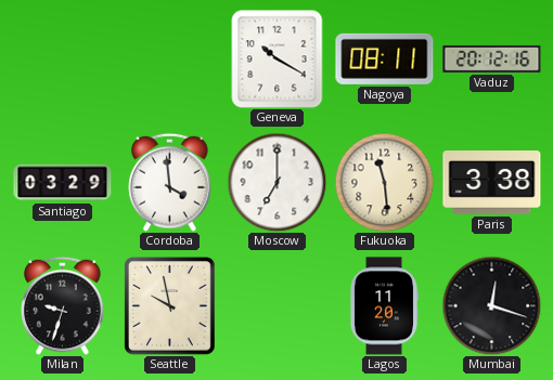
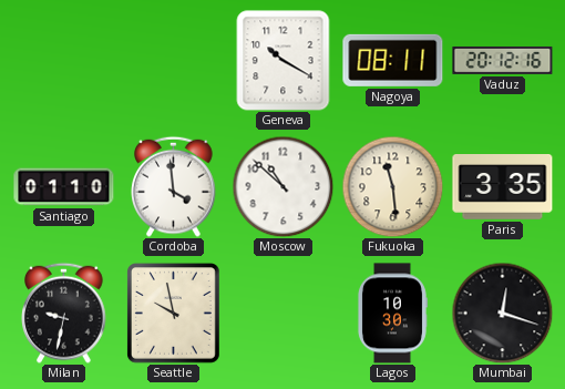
Santiago: 03:29 -> 01:10 (64, 187)
Moscow: 7:00 -> 10:52 (282, 186)
Paris: 3:38 -> 3:35 (503, 187)
Milan: 9:33 -> 9:32 (64, 313)
Lagos: 11:20 -> 10:30 (392, 314)
